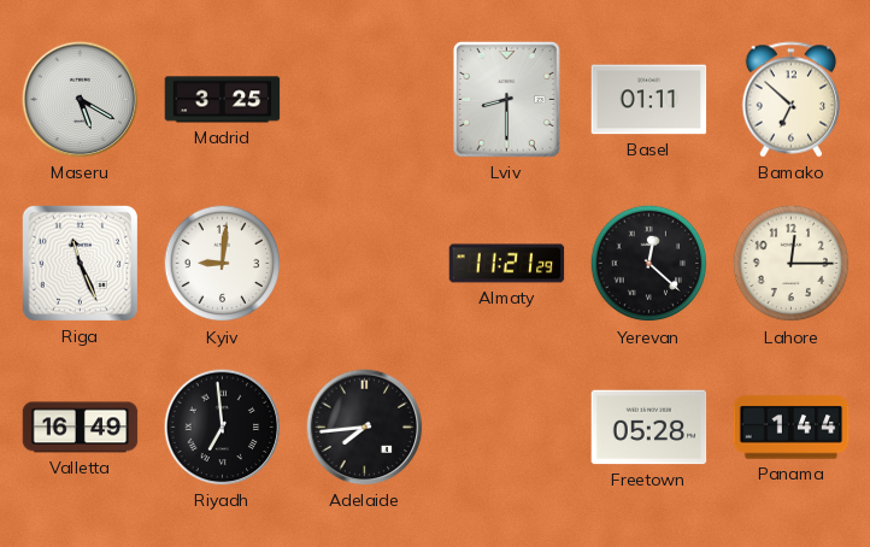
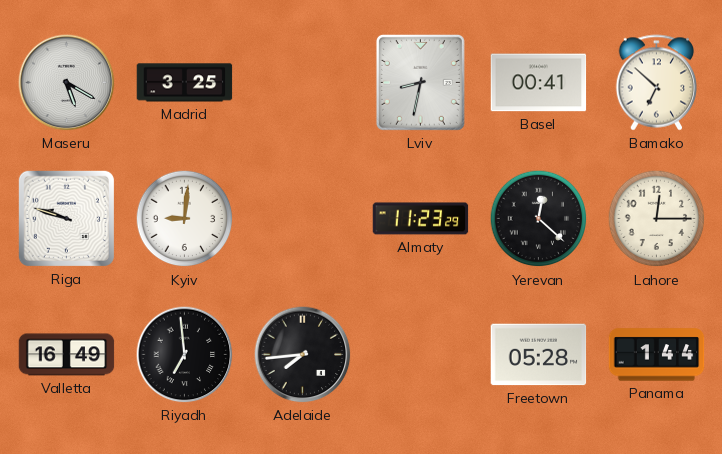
Lviv: 8:30 -> 8:32 (420, 82)
Basel: 01:11 -> 00:41 (539, 83)
Riga: 11:26 -> 9:48 (66, 218)
Almaty: 11:21 -> 11:23 (421, 219)
